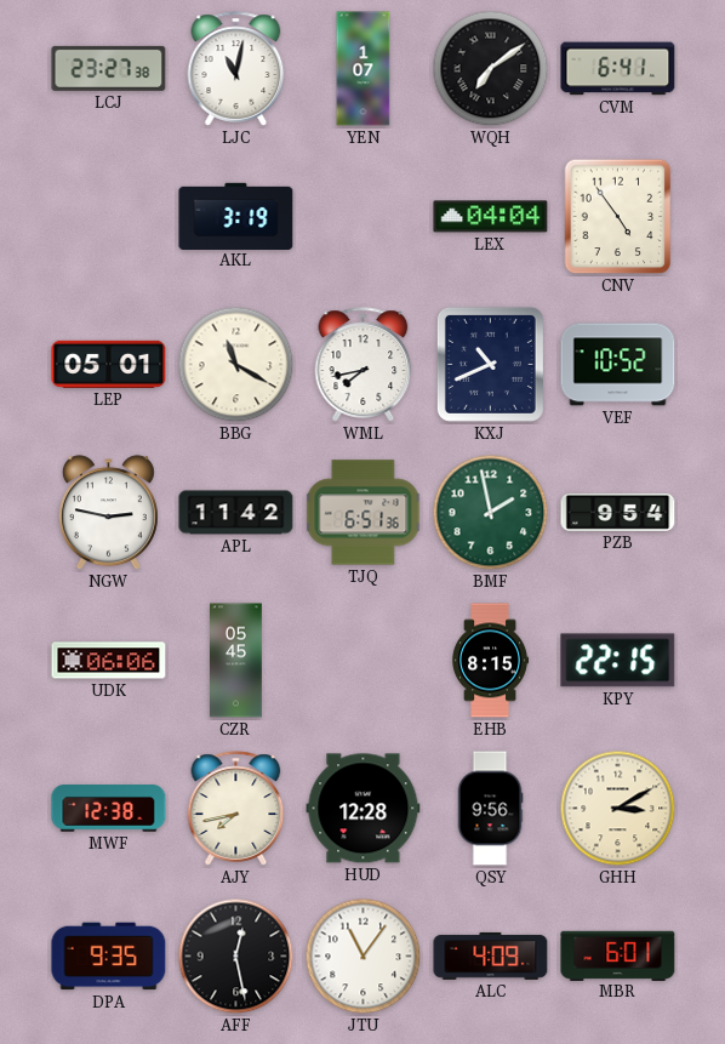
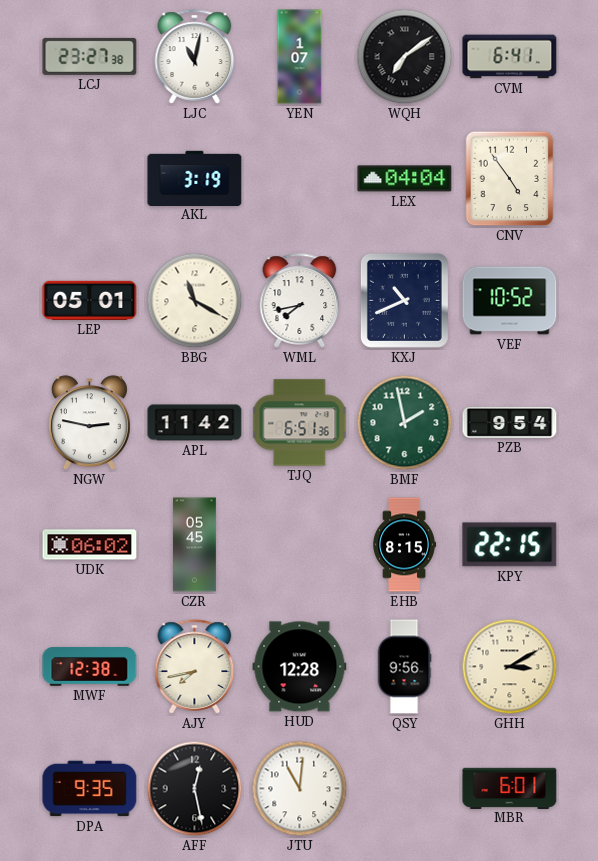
UDK: 06:06 -> 06:02 (90, 545)
JTU: 11:06 -> 11:01 (300, 789)
ALC: 4:09 -> none (491, 955)
